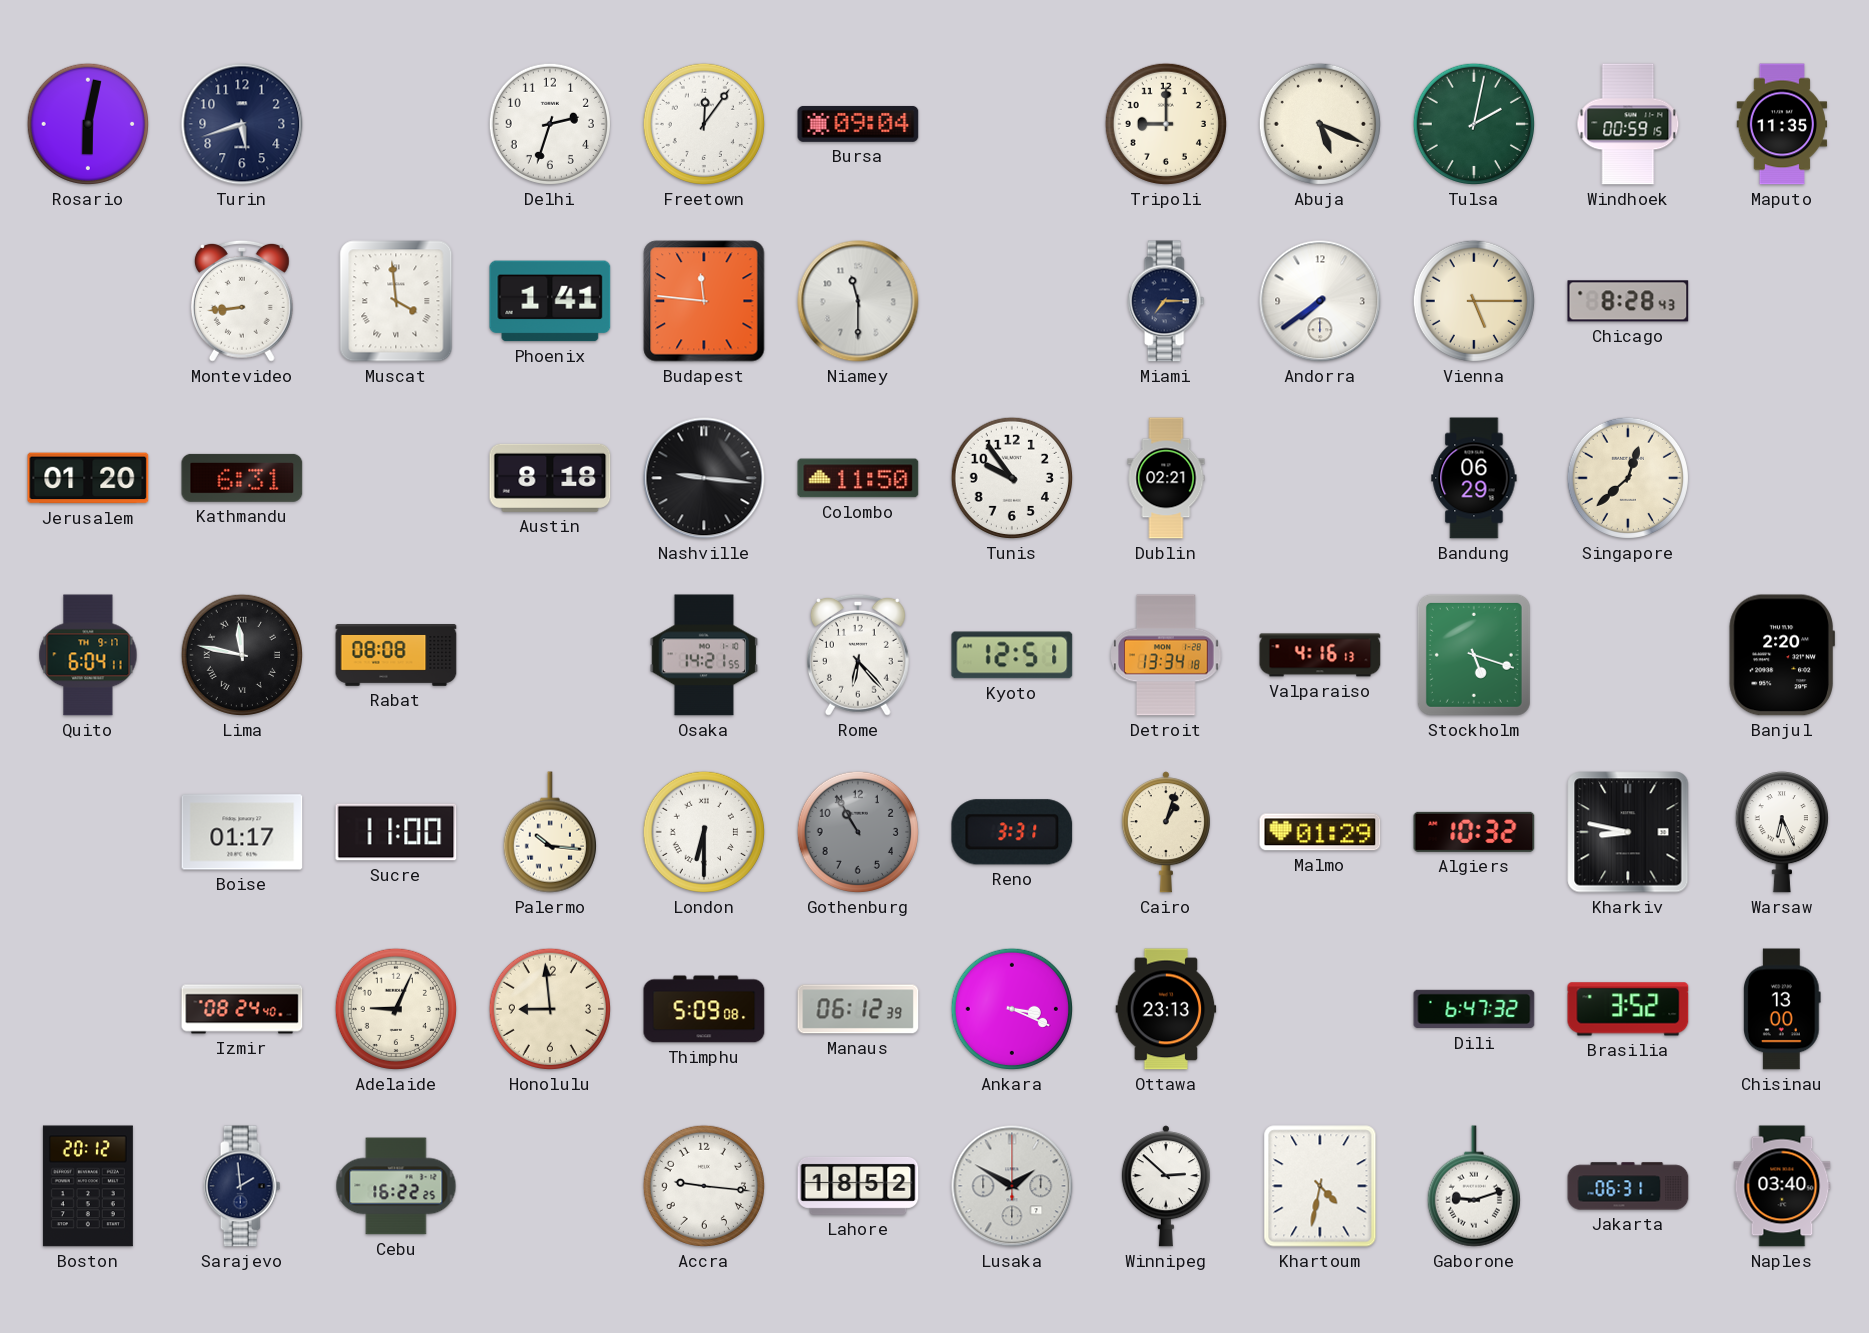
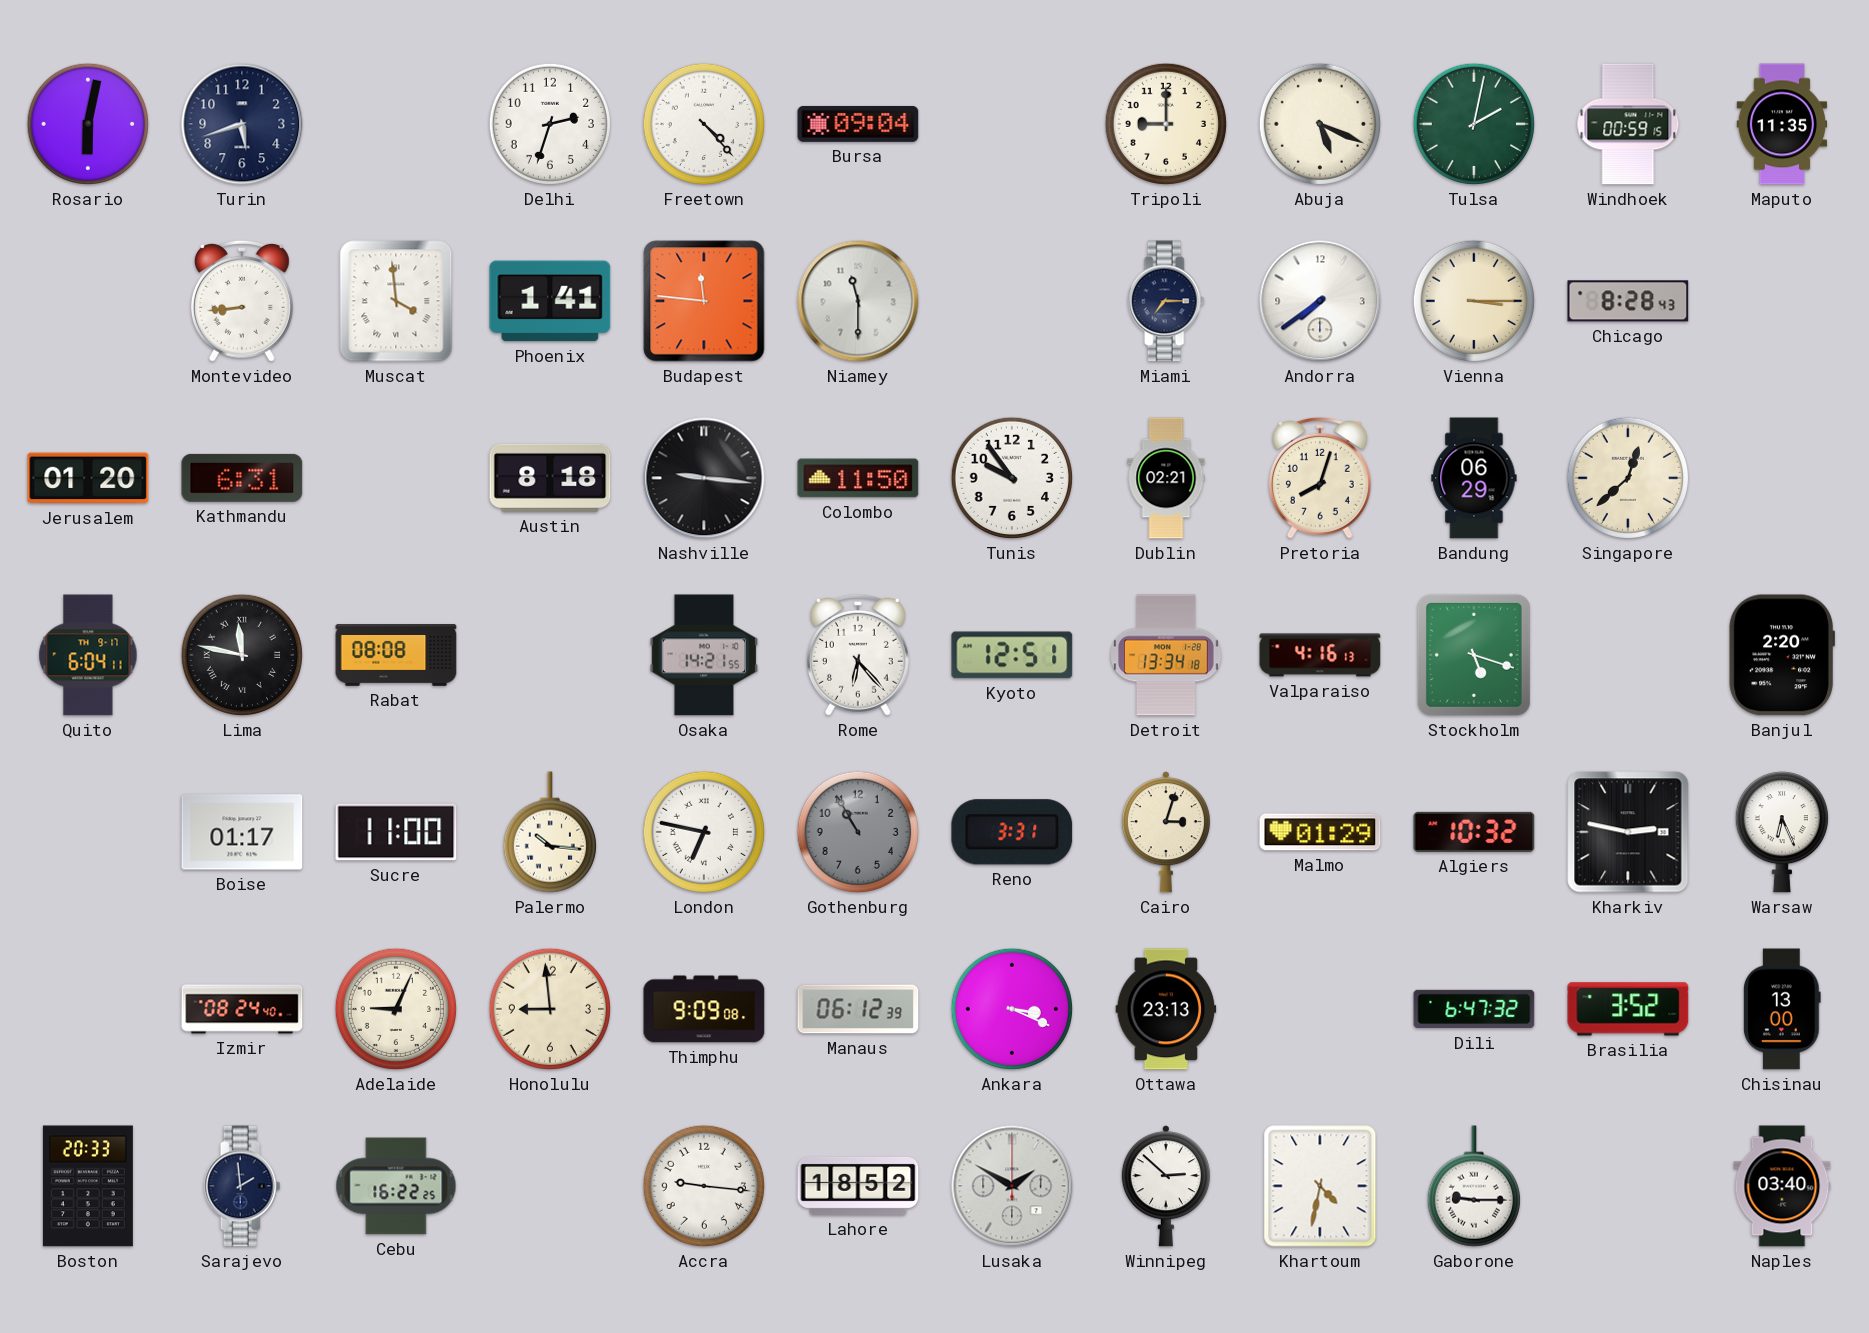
Freetown: 12:06 -> 4:23 (704, 124)
Vienna: 5:15 -> 3:15 (1474, 301)
Pretoria: none -> 8:03 (1320, 478)
London: 6:30 -> 6:47 (704, 832)
Cairo: 1:03 -> 3:03 (1166, 832)
Kharkiv: 8:47 -> 2:47 (1628, 832)
Thimphu: 5:09 -> 9:09 (704, 1009)
Boston: 20:12 -> 20:33 (88, 1186)
Gaborone: 9:12 -> 9:15 (1474, 1186)
Jakarta: 06:31 -> none (1628, 1186)
